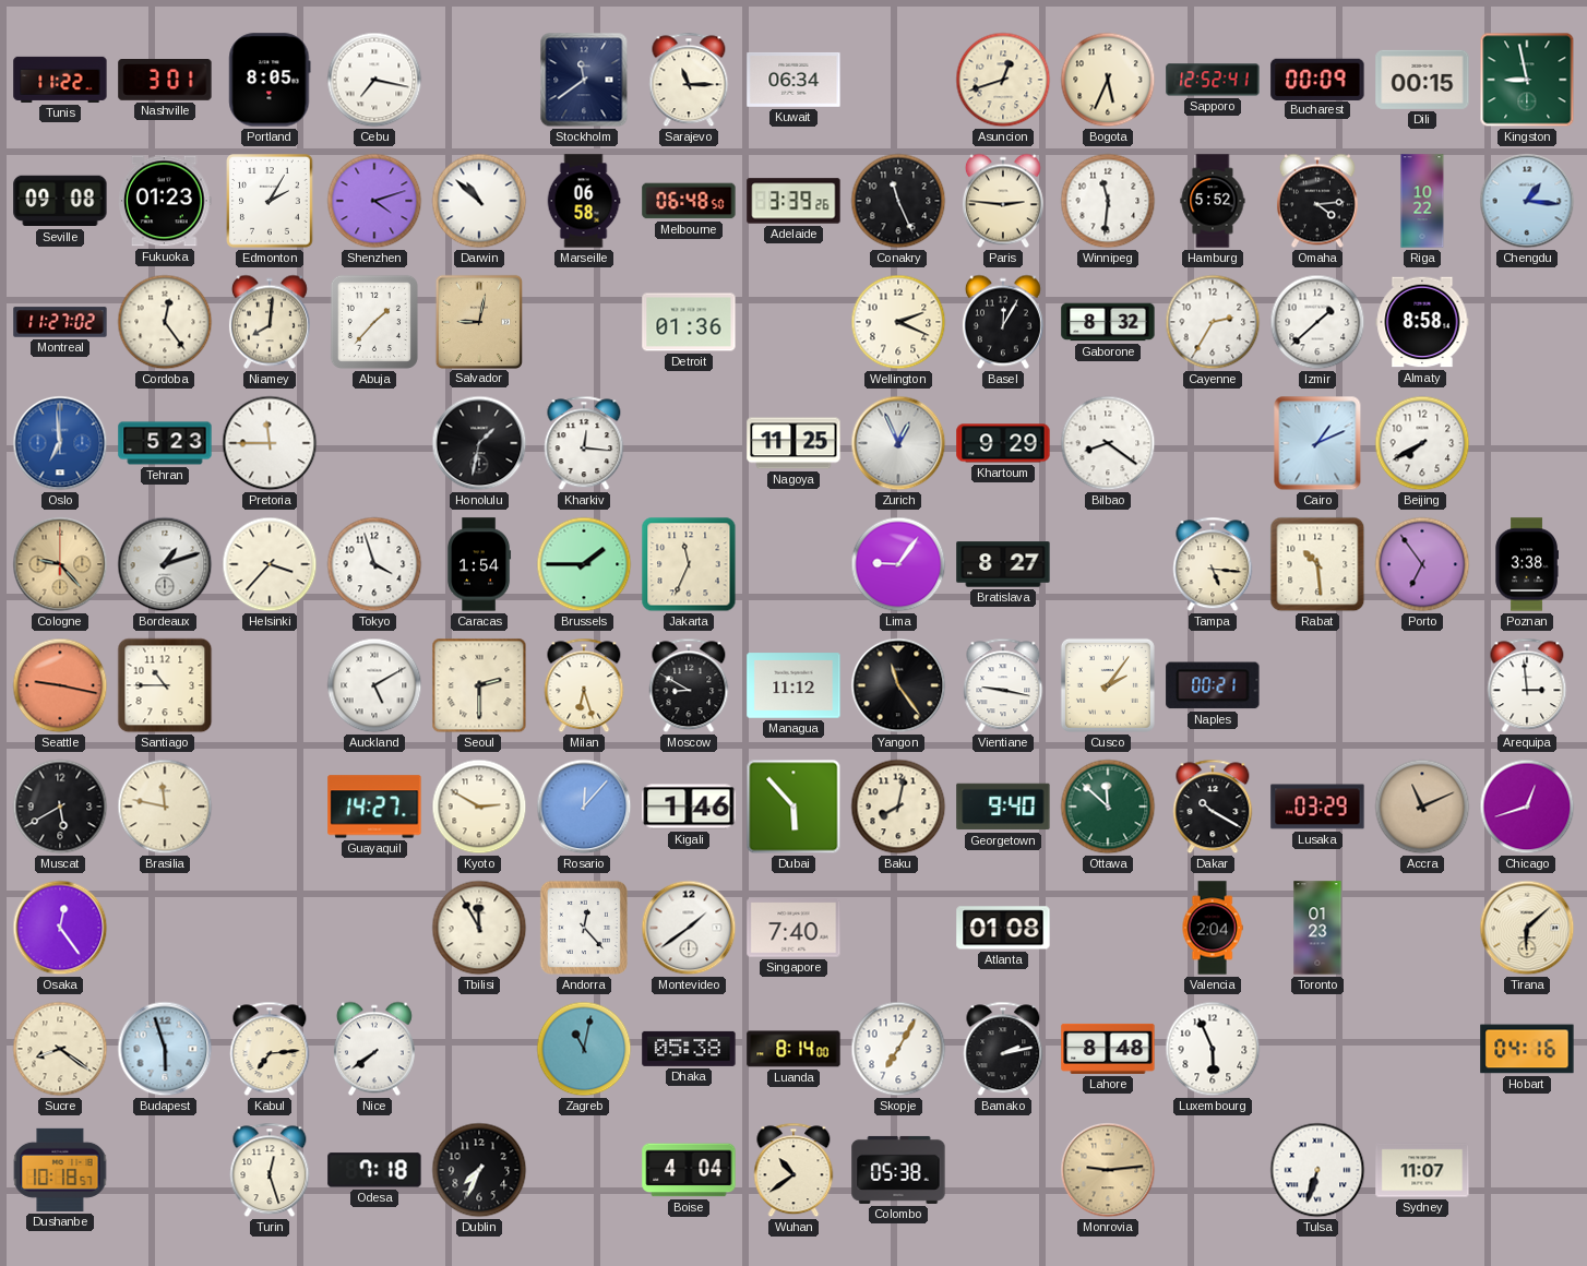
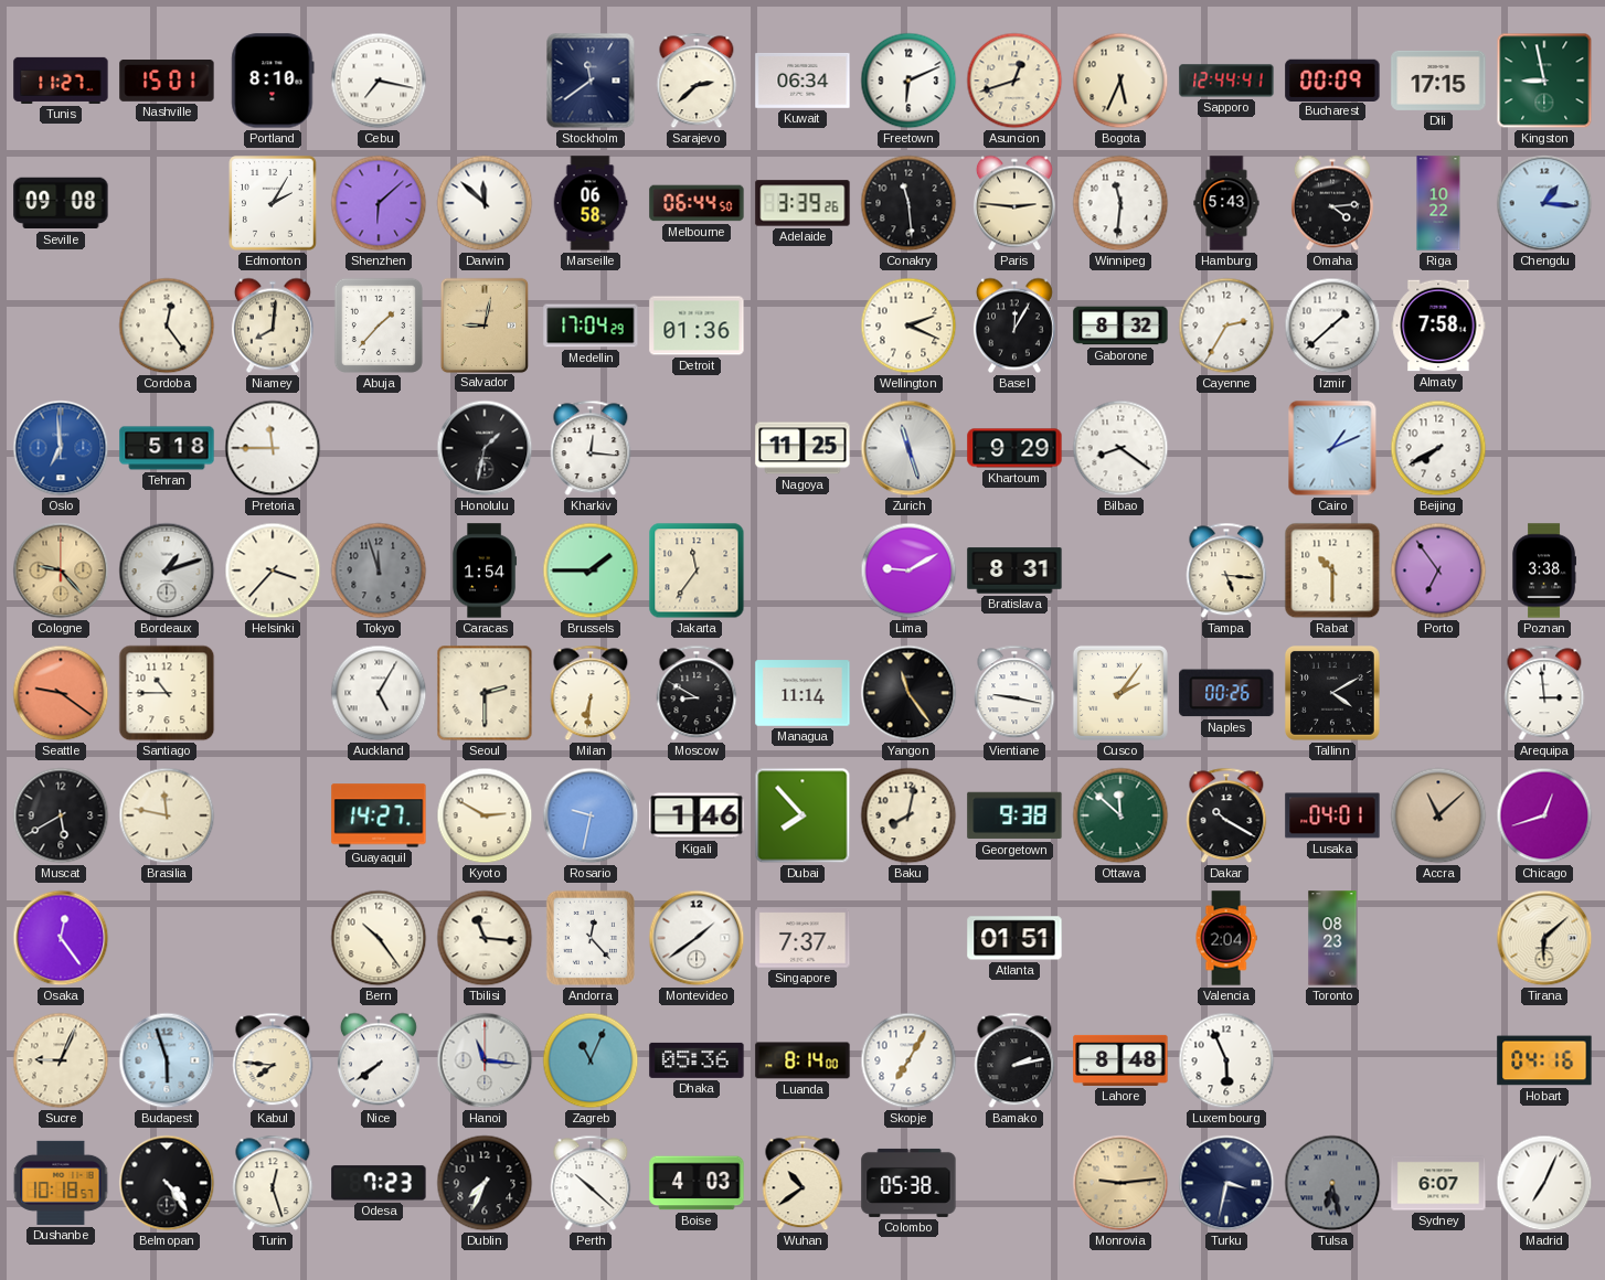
Tunis: 11:22 -> 11:27 (61, 81)
Nashville: 3:01 -> 15:01 (167, 81)
Portland: 8:05 -> 8:10 (273, 81)
Sarajevo: 11:15 -> 2:38 (697, 81)
Freetown: none -> 6:11 (908, 81)
Sapporo: 12:52 -> 12:44 (1226, 81)
Dili: 00:15 -> 17:15 (1438, 81)
Fukuoka: 01:23 -> none (166, 201)
Shenzhen: 4:12 -> 6:08 (379, 203)
Darwin: 10:52 -> 11:52 (485, 203)
Melbourne: 06:48 -> 06:44 (697, 203)
Conakry: 11:26 -> 11:29 (908, 203)
Hamburg: 5:52 -> 5:43 (1226, 203)
Montreal: 11:27 -> none (60, 322)
Medellin: none -> 17:04 (591, 326)
Almaty: 8:58 -> 7:58 (1438, 326)
Tehran: 5:23 -> 5:18 (167, 448)
Zurich: 12:56 -> 11:27 (908, 448)
Tokyo: 3:57 -> 11:57 (379, 570)
Tokyo dial: white -> grey (379, 570)
Jakarta: 11:34 -> 11:36 (697, 570)
Lima: 9:06 -> 9:10 (908, 570)
Bratislava: 8:27 -> 8:31 (1014, 570)
Rabat: 10:29 -> 10:30 (1332, 570)
Seattle: 9:17 -> 9:21 (61, 693)
Auckland: 5:10 -> 5:05 (379, 693)
Milan: 6:27 -> 6:31 (591, 693)
Managua: 11:12 -> 11:14 (802, 693)
Naples: 00:21 -> 00:26 (1226, 693)
Tallinn: none -> 4:10 (1333, 694)
Rosario: 12:07 -> 9:32 (591, 815)
Dubai: 5:53 -> 7:53 (802, 815)
Georgetown: 9:40 -> 9:38 (1014, 815)
Lusaka: 03:29 -> 04:01 (1332, 815)
Accra: 11:11 -> 11:08 (1438, 815)
Bern: none -> 10:24 (379, 938)
Tbilisi: 11:55 -> 11:16 (485, 938)
Singapore: 7:40 -> 7:37 (802, 938)
Atlanta: 01:08 -> 01:51 (1014, 938)
Toronto: 01:23 -> 08:23 (1332, 938)
Sucre: 8:21 -> 9:04 (61, 1060)
Kabul: 7:14 -> 7:46 (273, 1060)
Hanoi: none -> 11:16 (485, 1060)
Zagreb: 11:02 -> 11:04 (591, 1060)
Dhaka: 05:38 -> 05:36 (697, 1060)
Belmopan: none -> 4:24 (167, 1183)
Odesa: 7:18 -> 7:23 (379, 1183)
Perth: none -> 10:22 (591, 1183)
Boise: 4:04 -> 4:03 (697, 1183)
Turku: none -> 3:32 (1226, 1183)
Tulsa: 6:33 -> 6:28 (1332, 1183)
Tulsa dial: white -> grey (1332, 1183)
Sydney: 11:07 -> 6:07 (1438, 1183)
Madrid: none -> 7:04 (1544, 1183)
